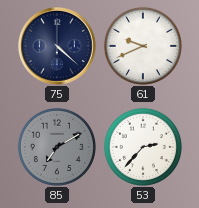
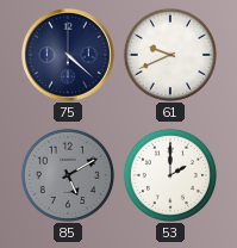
85: 7:10 -> 5:10 (68, 175)
53: 2:37 -> 2:00 (170, 175)
